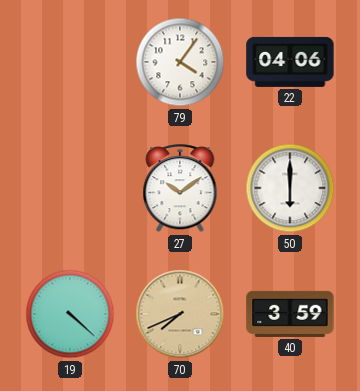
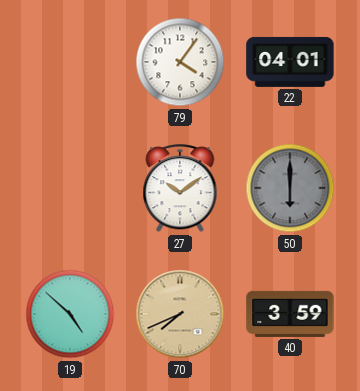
22: 04:06 -> 04:01 (290, 62)
50 dial: white -> grey (290, 188)
19: 4:22 -> 4:52 (70, 314)
